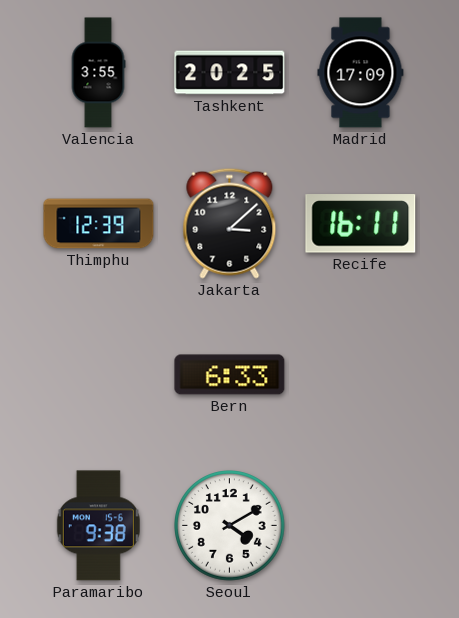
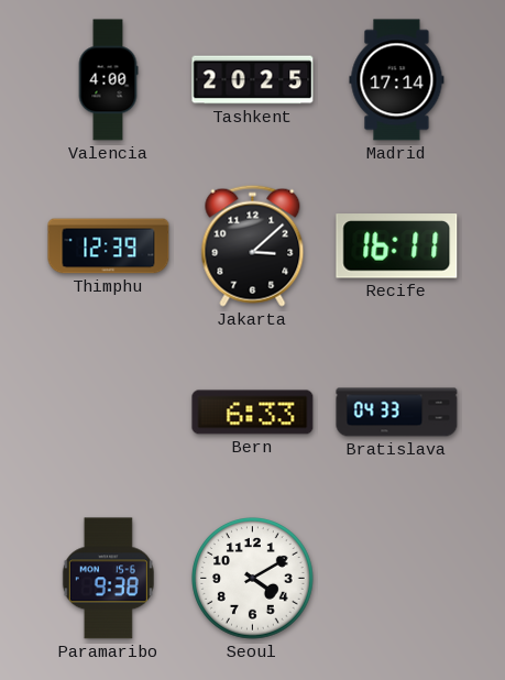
Valencia: 3:55 -> 4:00 (108, 80)
Madrid: 17:09 -> 17:14 (397, 80)
Bratislava: none -> 04:33 (397, 413)
